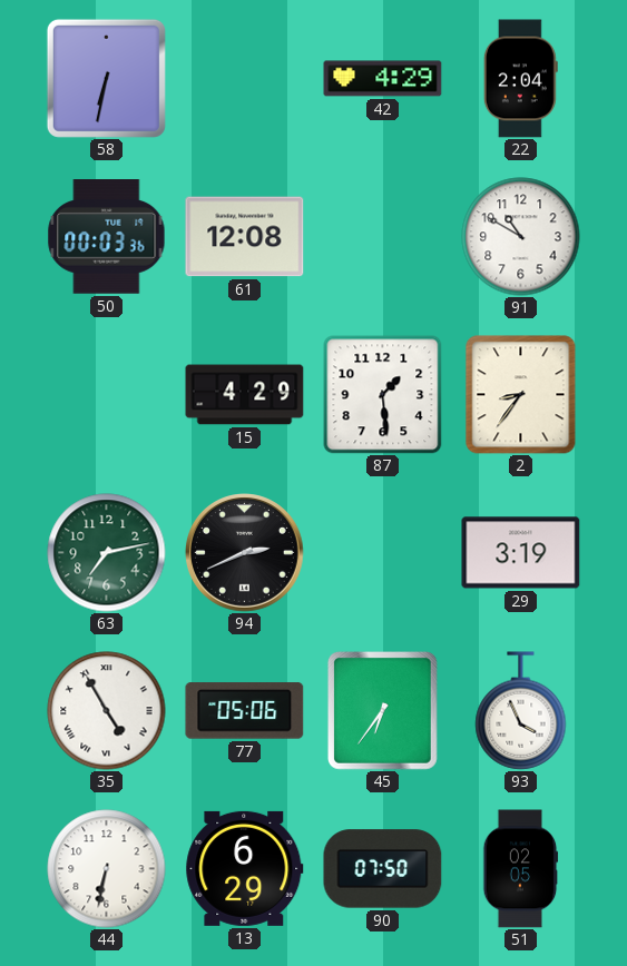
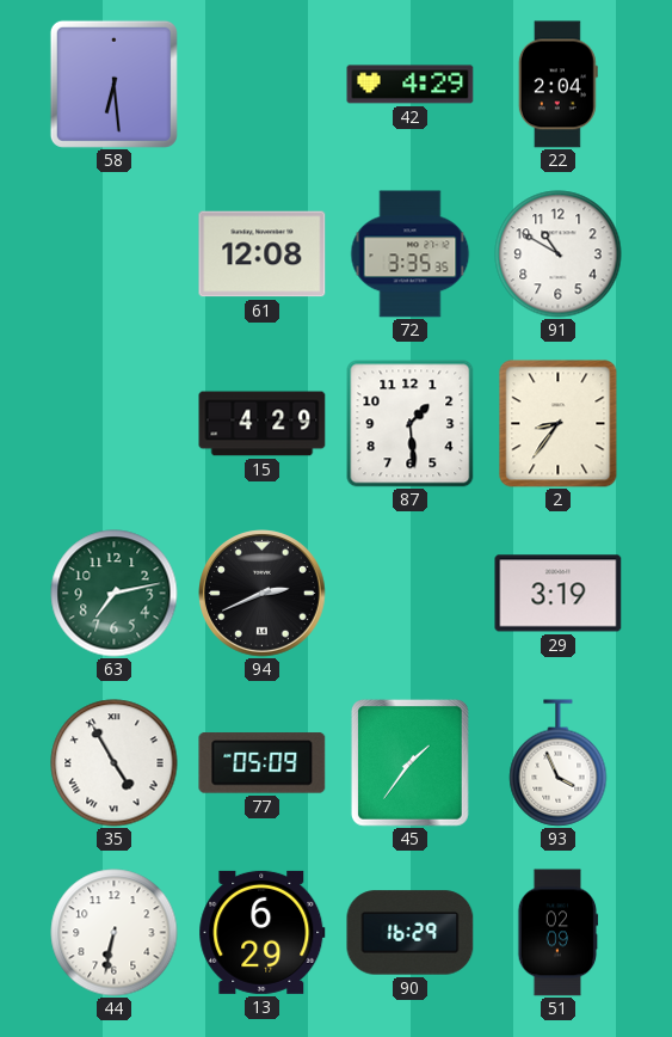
58: 6:32 -> 6:29 (113, 84)
50: 00:03 -> none (107, 237)
72: none -> 3:35 (411, 254)
77: 05:06 -> 05:09 (263, 763)
45: 6:36 -> 1:36 (409, 763)
90: 07:50 -> 16:29 (411, 933)
51: 02:05 -> 02:09 (559, 933)
